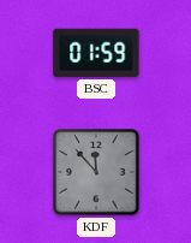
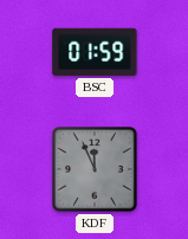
KDF: 11:53 -> 11:56 (95, 169)
